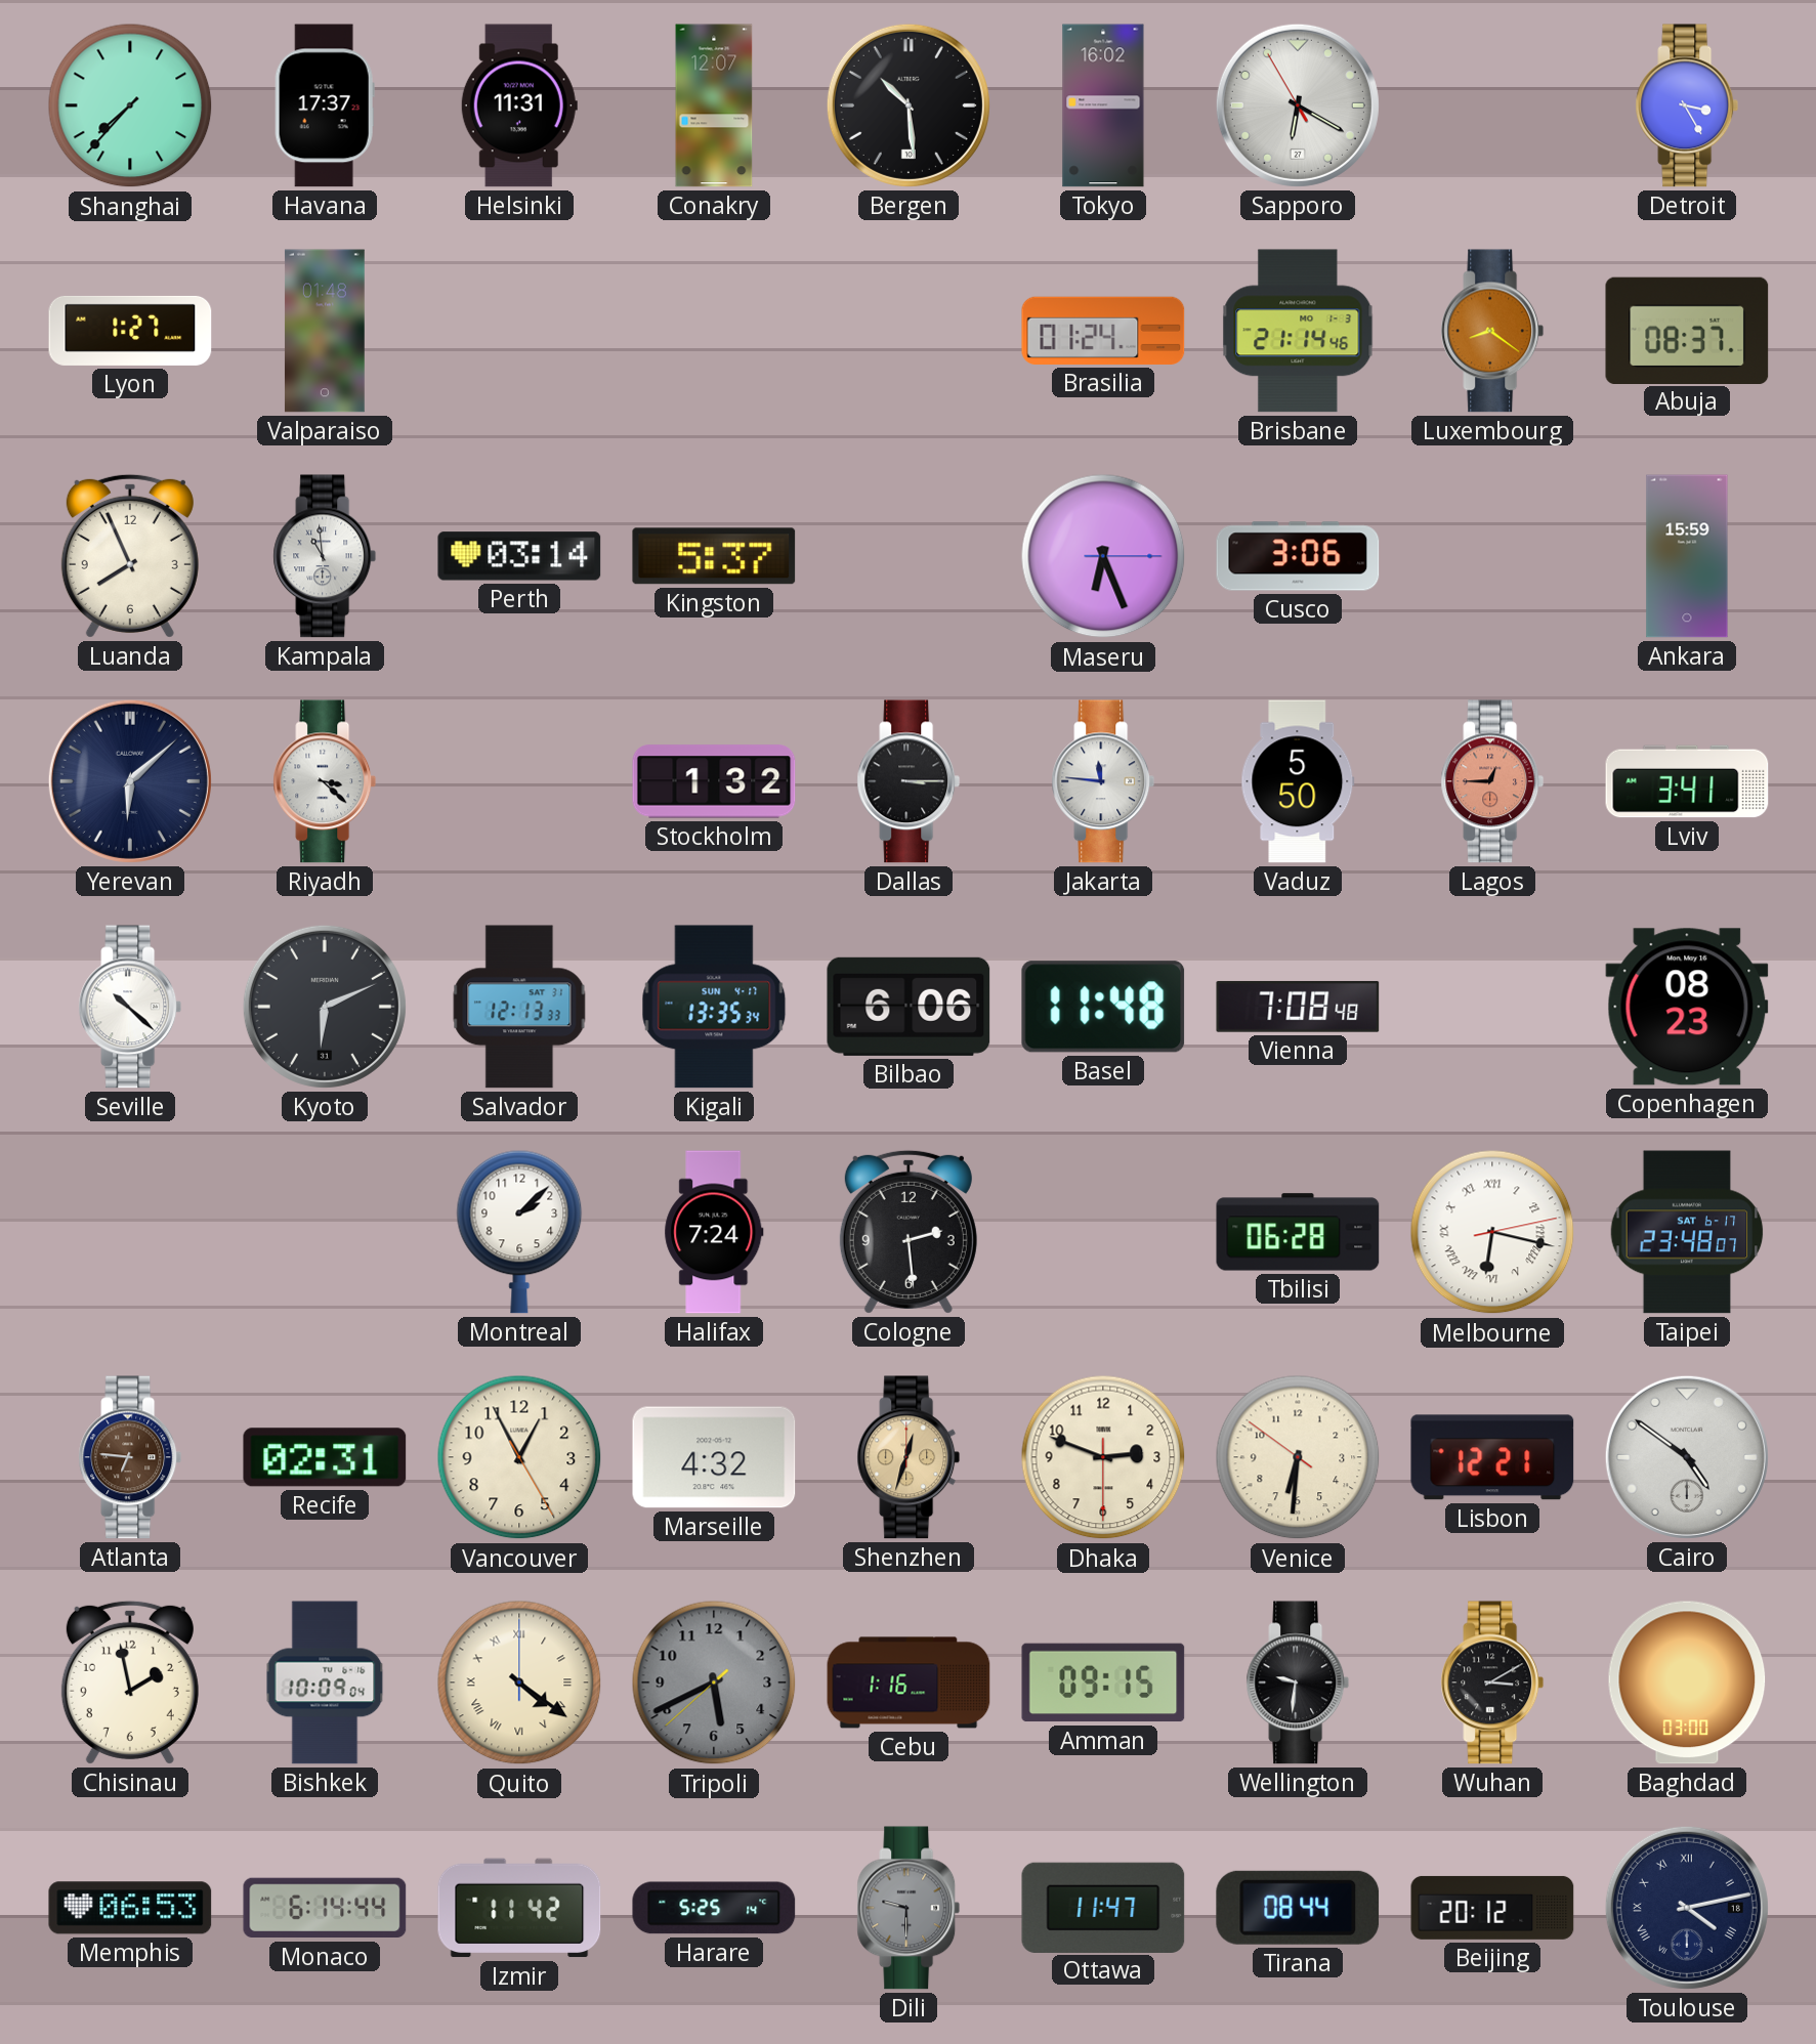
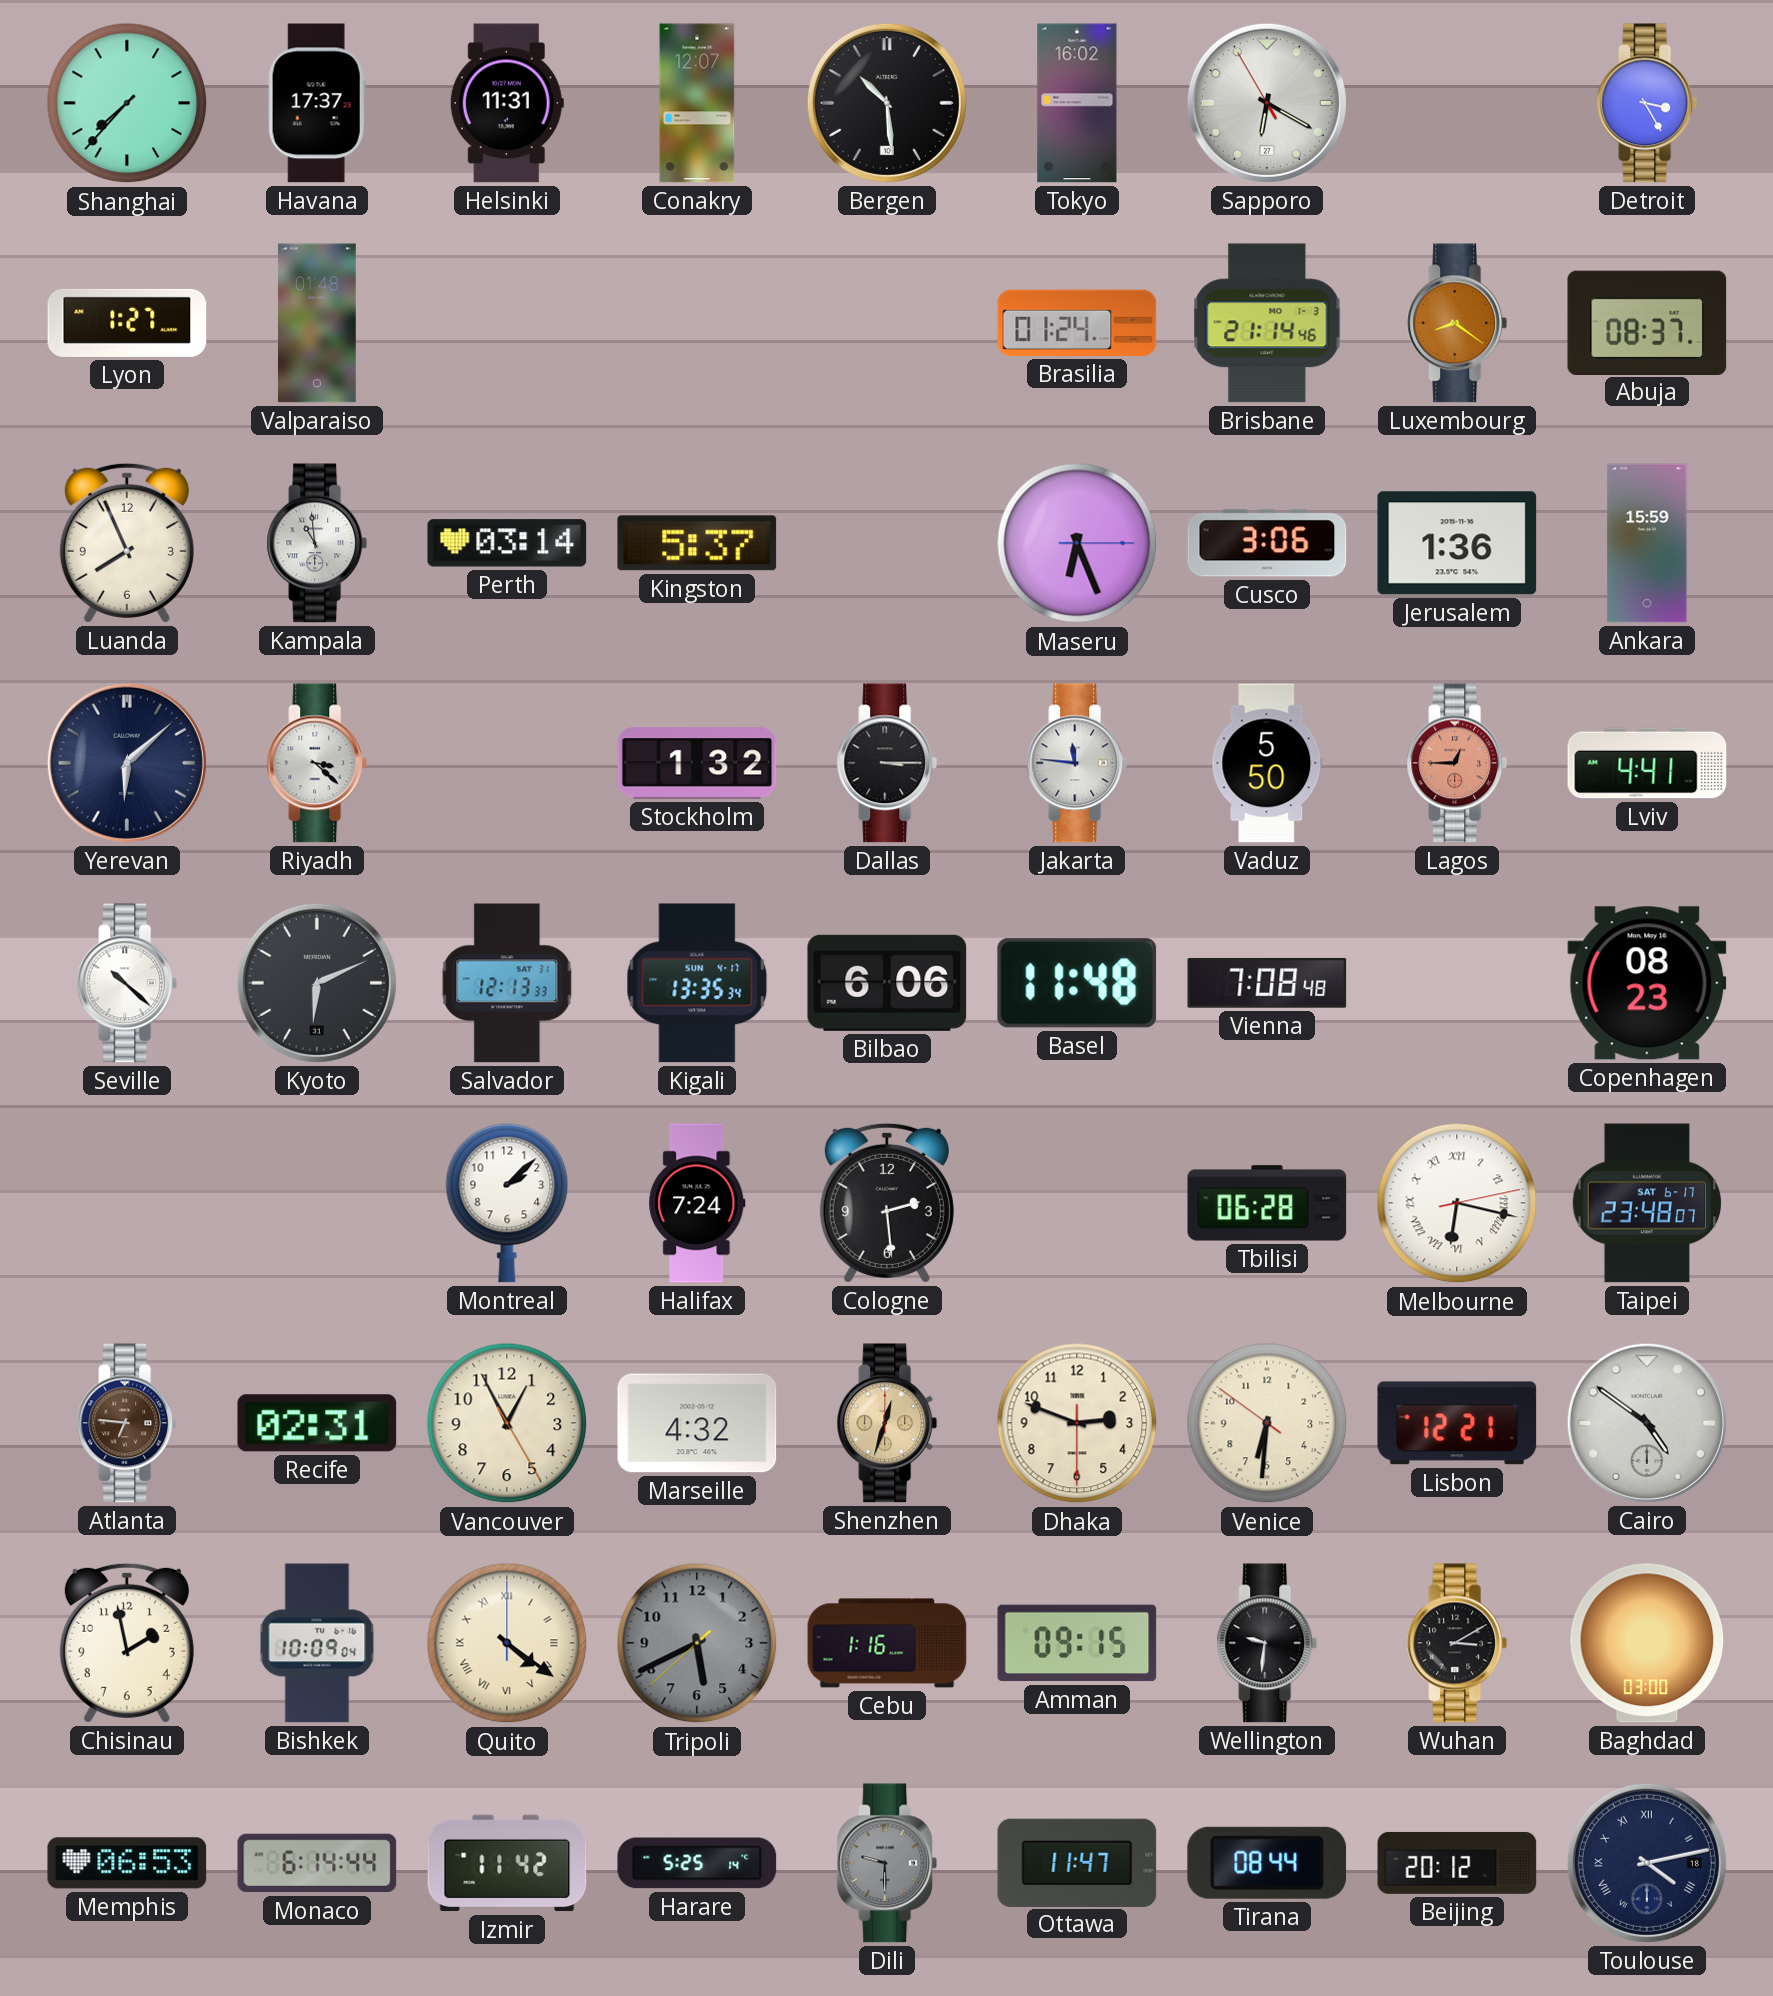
Jerusalem: none -> 1:36 (1457, 543)
Lviv: 3:41 -> 4:41 (1647, 763)
